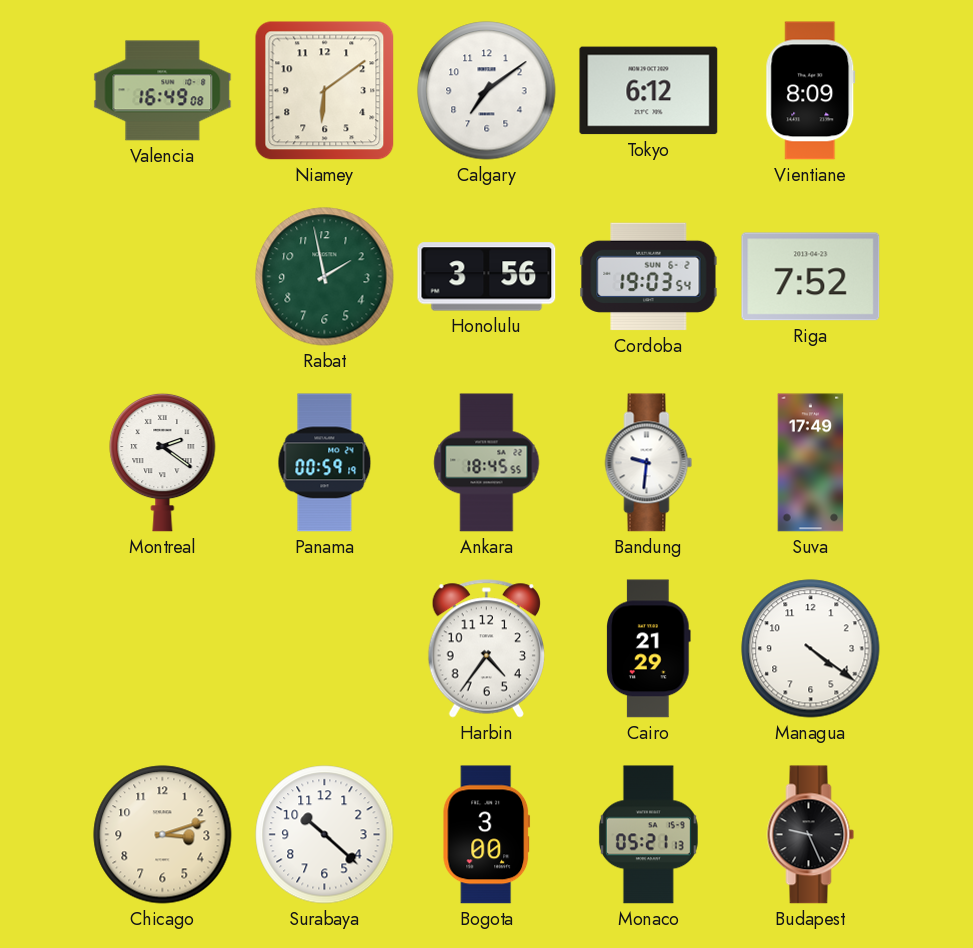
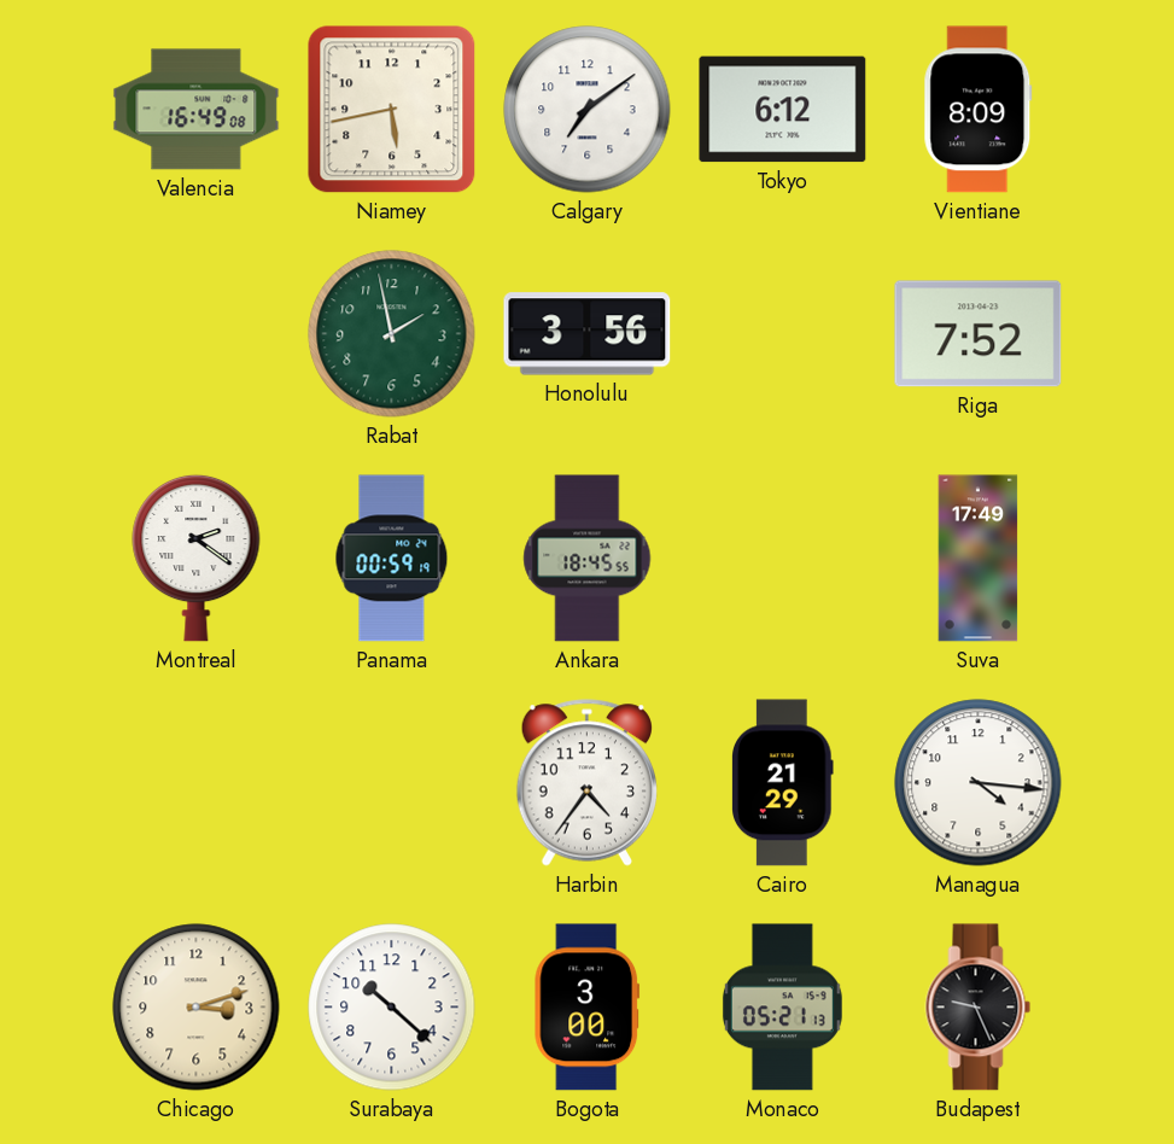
Niamey: 6:09 -> 5:43 (392, 110)
Cordoba: 19:03 -> none (649, 277)
Bandung: 9:31 -> none (649, 463)
Managua: 4:21 -> 4:16 (979, 783)
